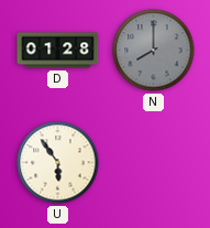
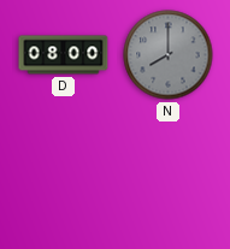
D: 01:28 -> 08:00 (64, 55)
U: 5:54 -> none (58, 163)
